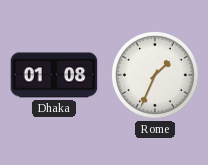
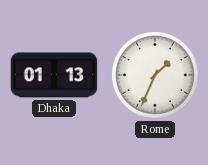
Dhaka: 01:08 -> 01:13 (54, 75)
